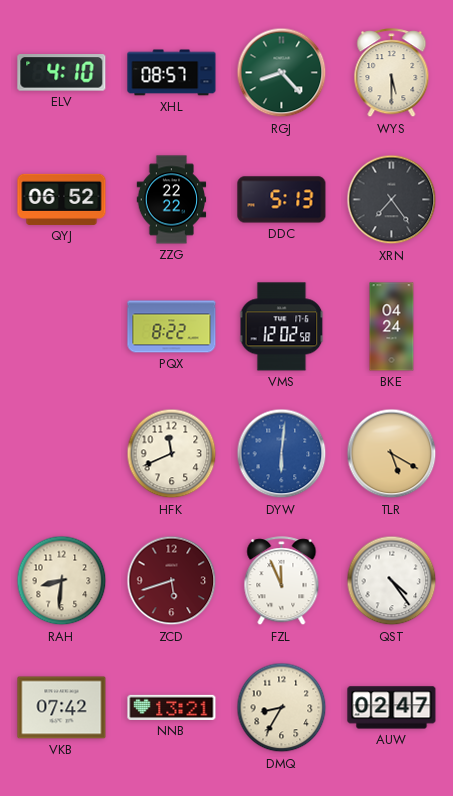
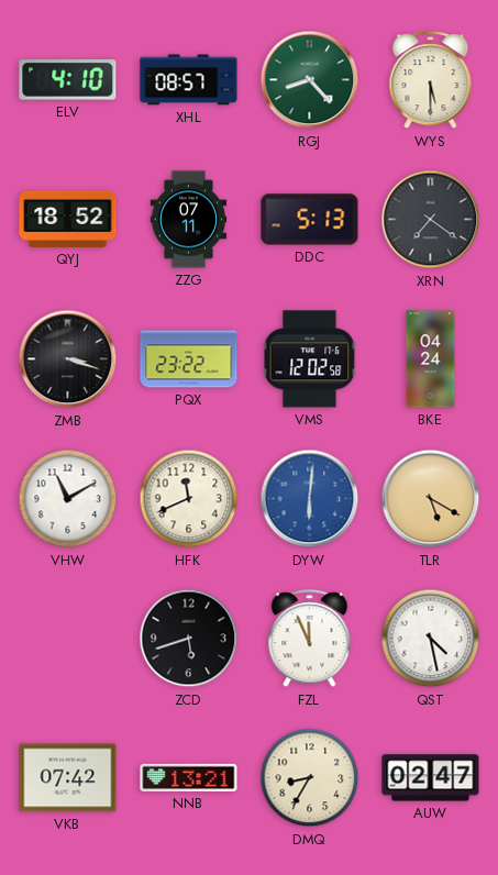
QYJ: 06:52 -> 18:52 (68, 219)
ZZG: 22:22 -> 07:11 (189, 220)
XRN: 7:24 -> 7:21 (431, 220)
ZMB: none -> 3:18 (68, 359)
PQX: 8:22 -> 23:22 (189, 359)
VHW: none -> 11:10 (68, 499)
RAH: 8:31 -> none (62, 581)
ZCD dial: burgundy -> black (189, 639)
QST: 4:24 -> 4:28 (431, 639)
